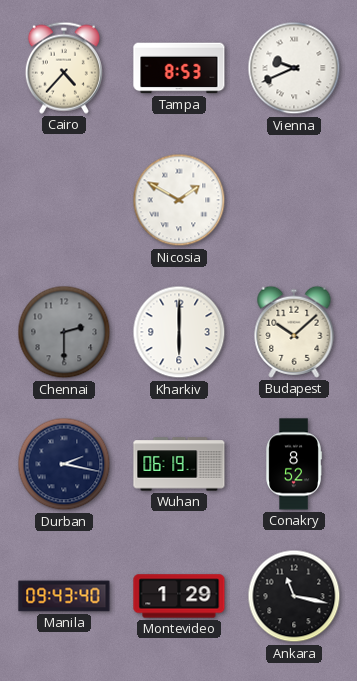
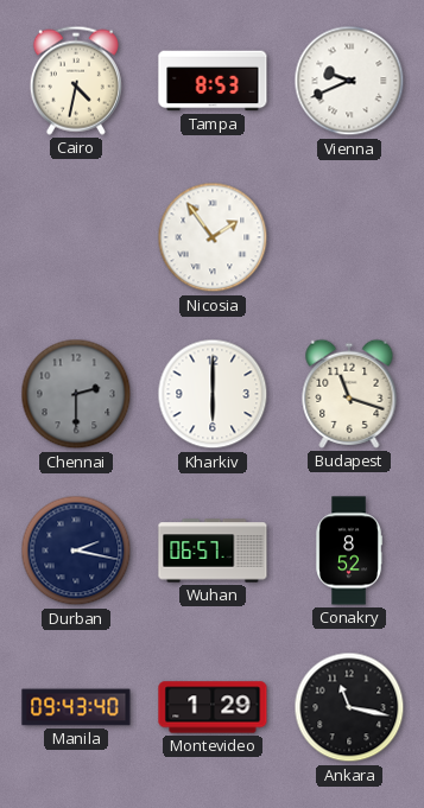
Cairo: 4:37 -> 4:32 (76, 81)
Nicosia: 1:50 -> 1:54 (213, 237)
Budapest: 10:08 -> 11:18 (349, 394)
Wuhan: 06:19 -> 06:57 (213, 551)
